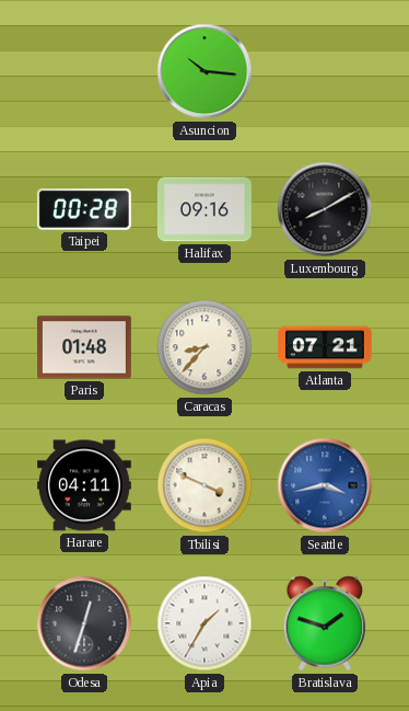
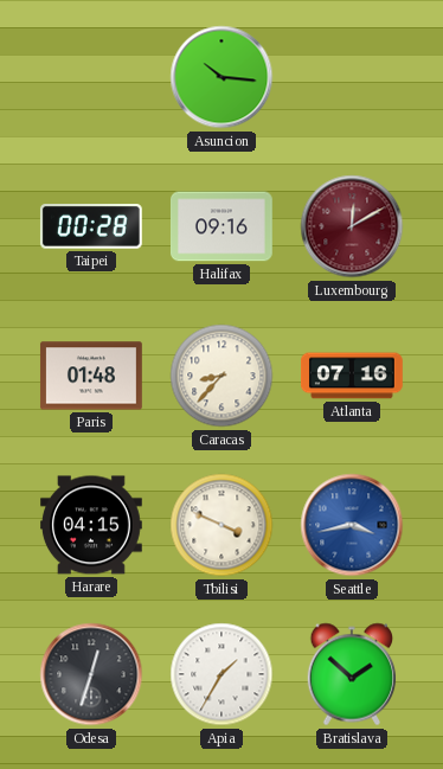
Luxembourg: 8:10 -> 12:10 (352, 226)
Luxembourg dial: black -> burgundy (352, 226)
Atlanta: 07:21 -> 07:16 (353, 376)
Harare: 04:11 -> 04:15 (92, 525)
Bratislava: 1:48 -> 1:52 (352, 674)
